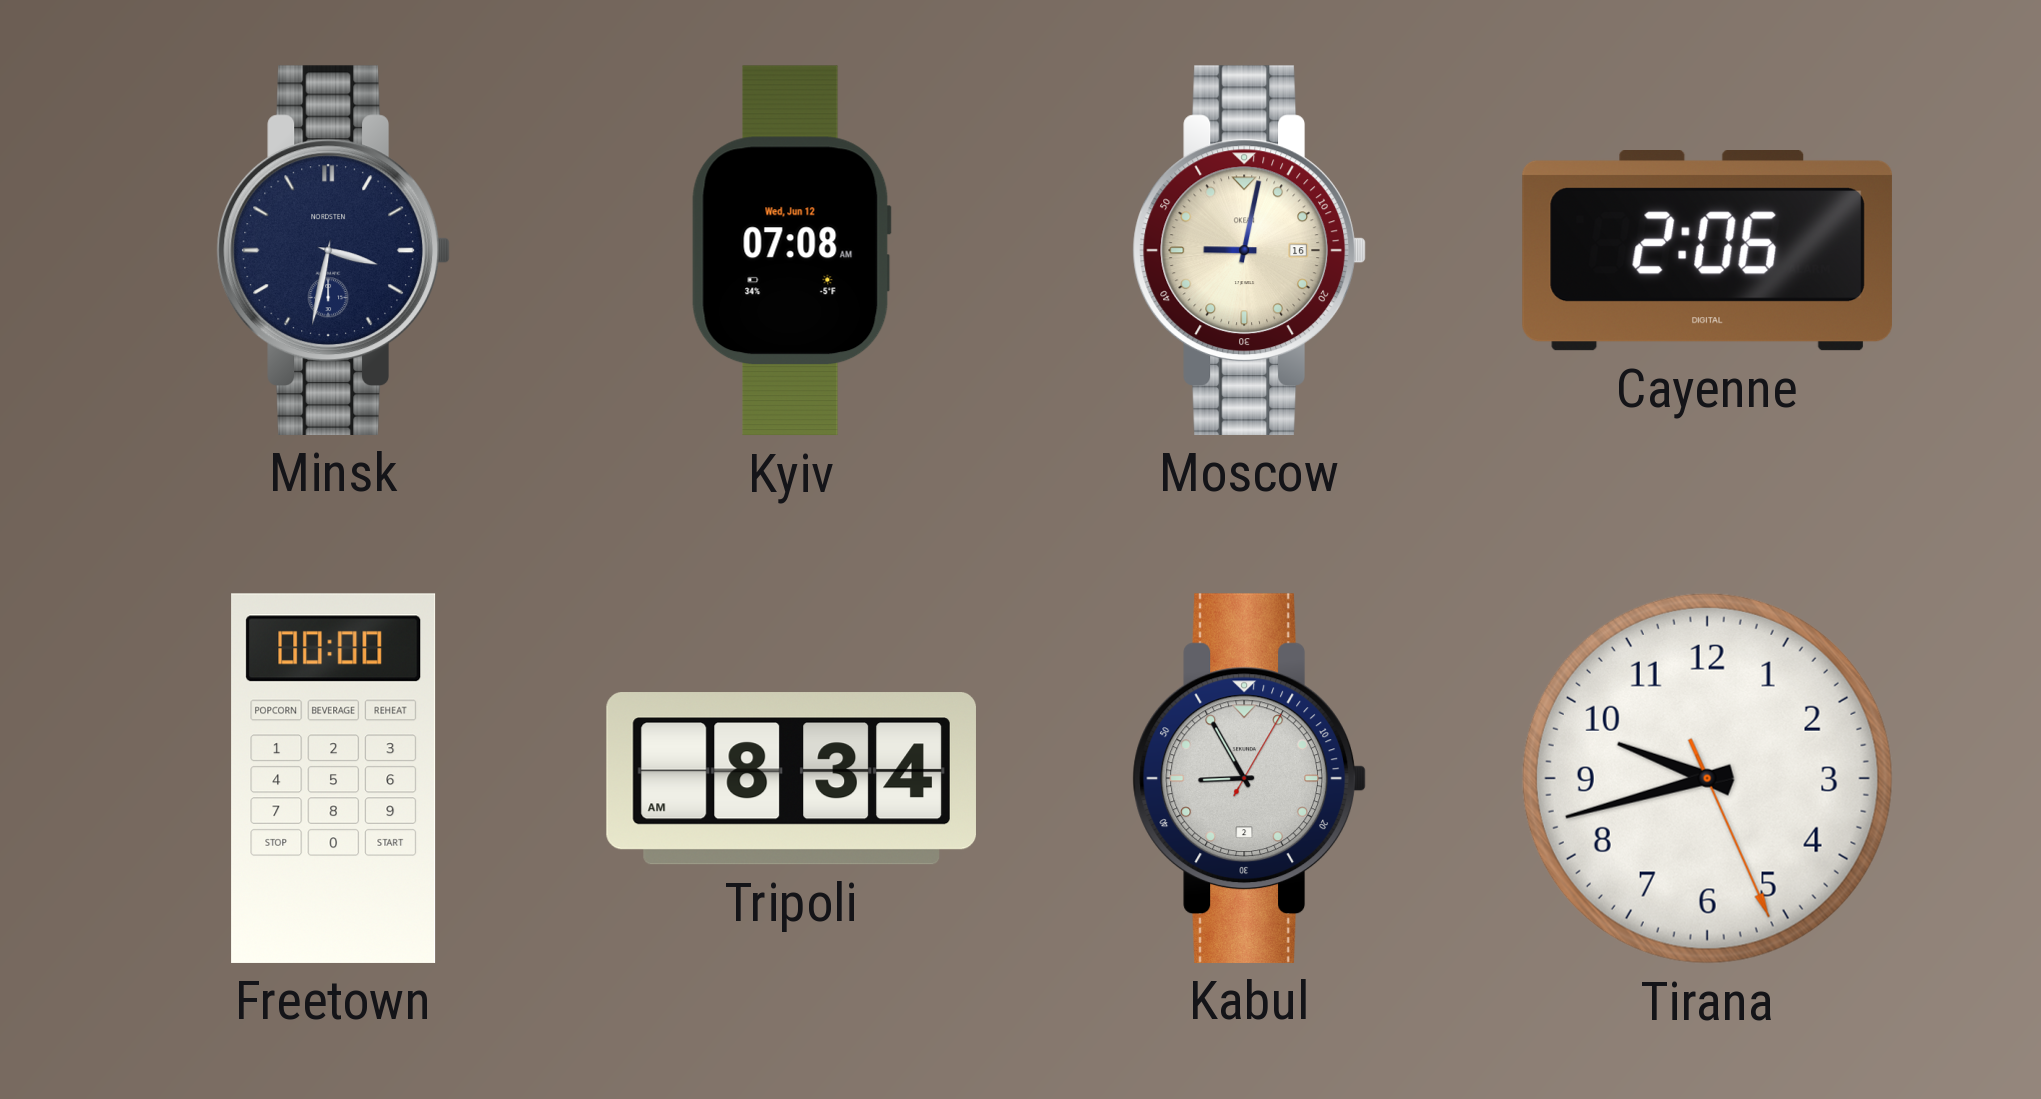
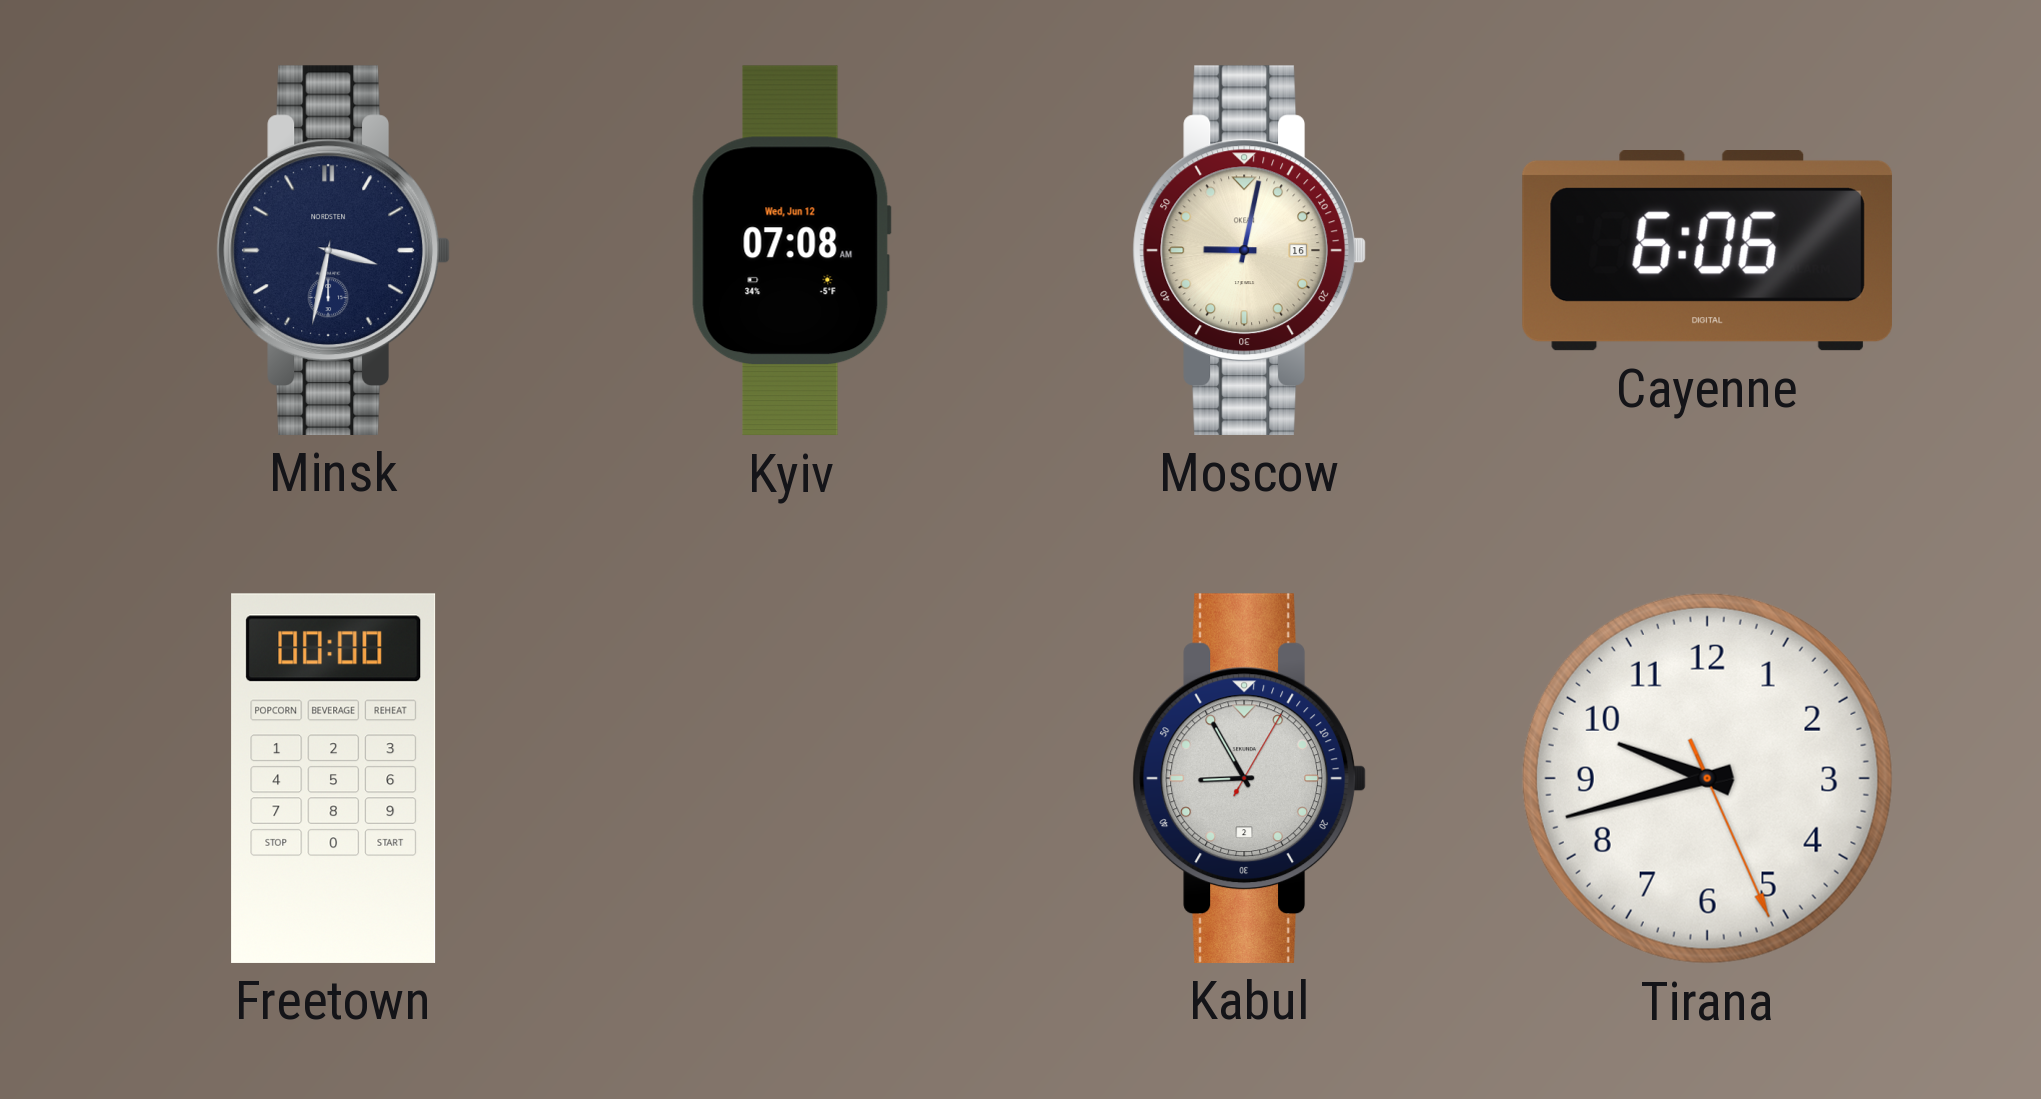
Cayenne: 2:06 -> 6:06 (1707, 251)
Tripoli: 8:34 -> none (791, 779)
